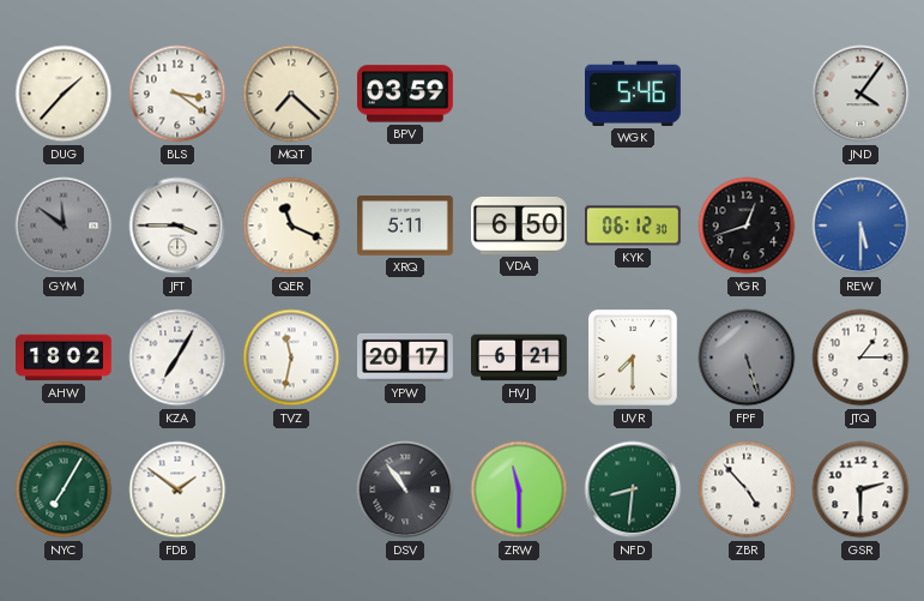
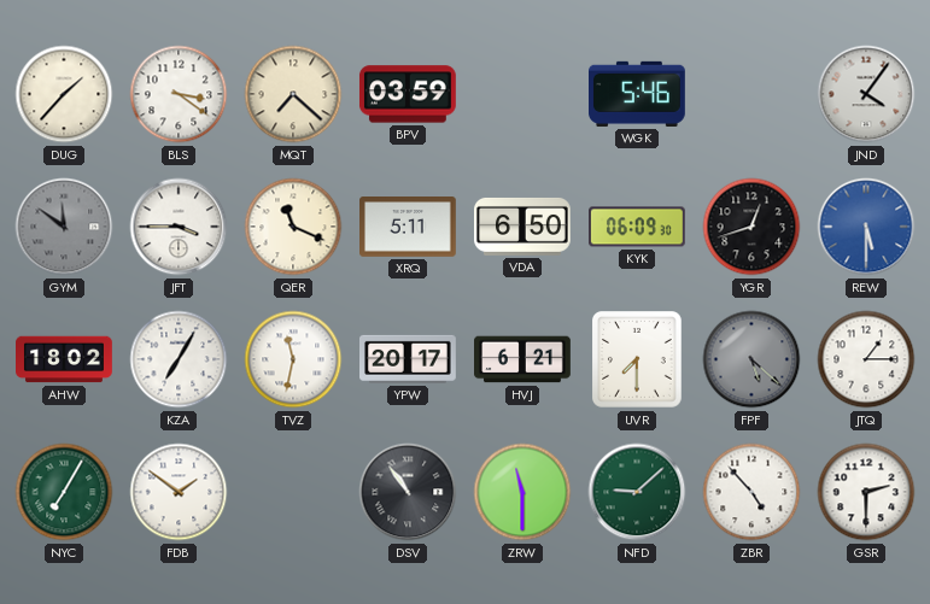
KYK: 06:12 -> 06:09 (638, 227)
FPF: 5:27 -> 5:22 (751, 359)
NFD: 8:31 -> 9:08 (637, 492)
